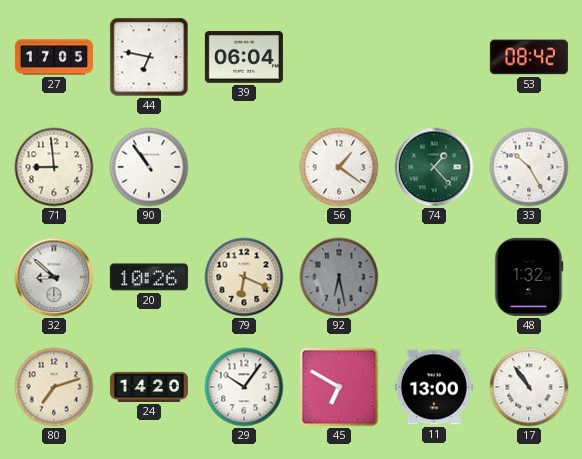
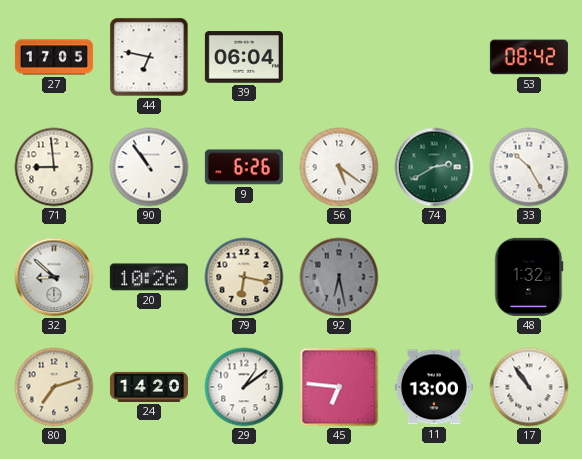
9: none -> 6:26 (244, 167)
56: 1:21 -> 5:21 (339, 167)
74: 1:23 -> 2:40 (434, 167)
79: 6:19 -> 6:17 (244, 277)
29: 10:06 -> 1:09 (244, 387)
45: 6:50 -> 6:46 (339, 387)
